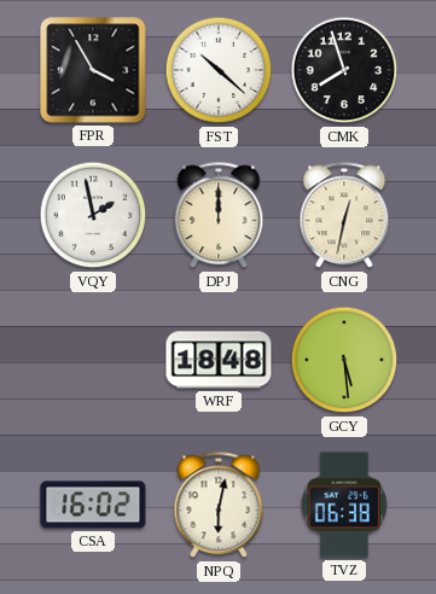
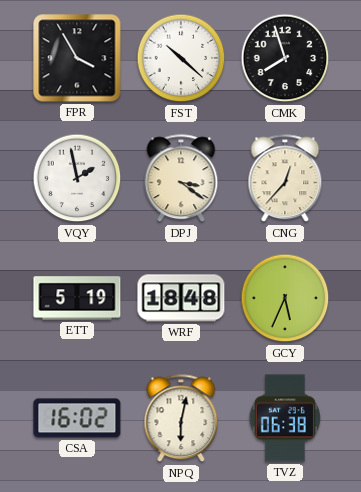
DPJ: 12:00 -> 3:21 (181, 179)
CNG: 12:32 -> 12:37 (285, 179)
ETT: none -> 5:19 (77, 298)
GCY: 5:29 -> 5:34 (285, 298)
